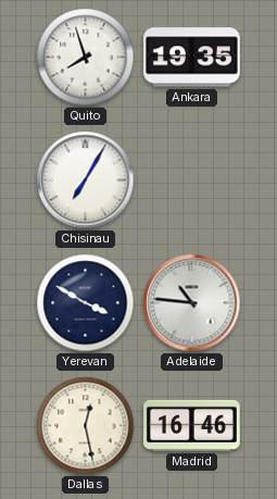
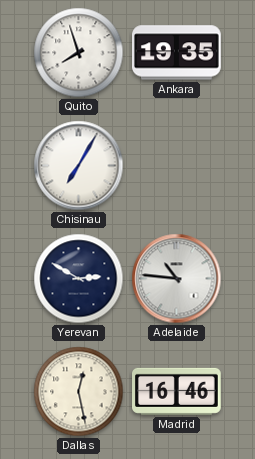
Yerevan: 3:50 -> 2:50 (79, 279)
